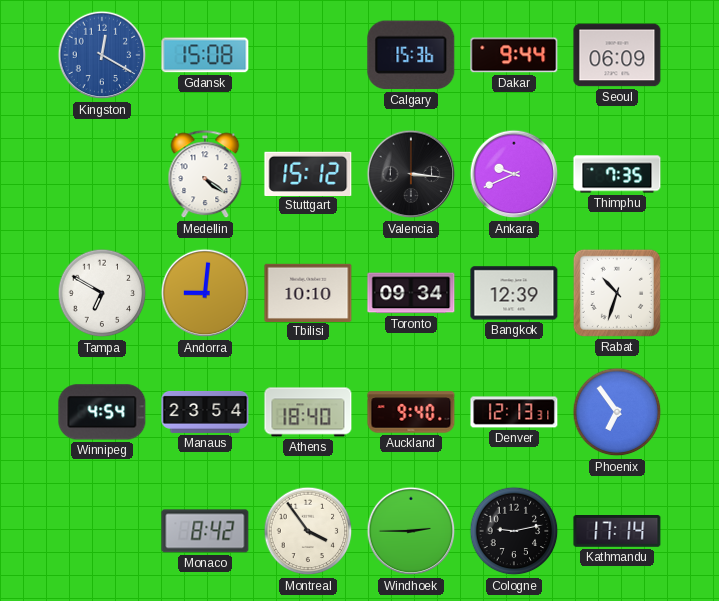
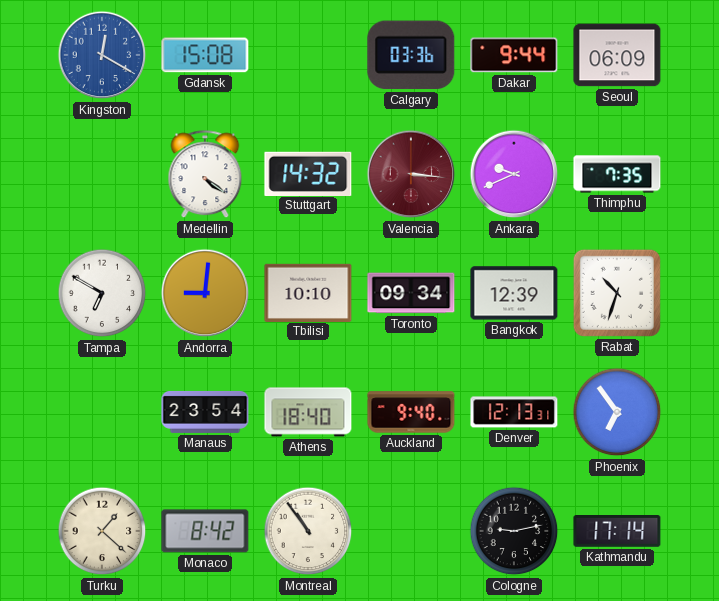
Calgary: 15:36 -> 03:36 (411, 55)
Stuttgart: 15:12 -> 14:32 (308, 173)
Valencia dial: black -> burgundy (411, 174)
Winnipeg: 4:54 -> none (102, 412)
Turku: none -> 1:22 (102, 531)
Montreal: 3:54 -> 10:54 (308, 531)
Windhoek: 2:45 -> none (411, 531)
